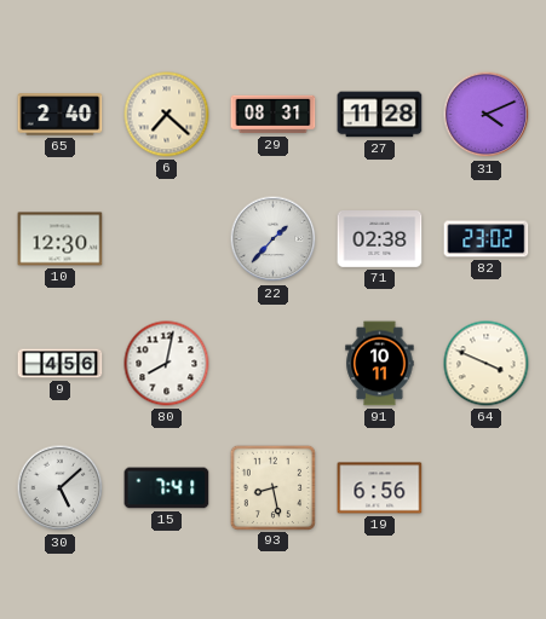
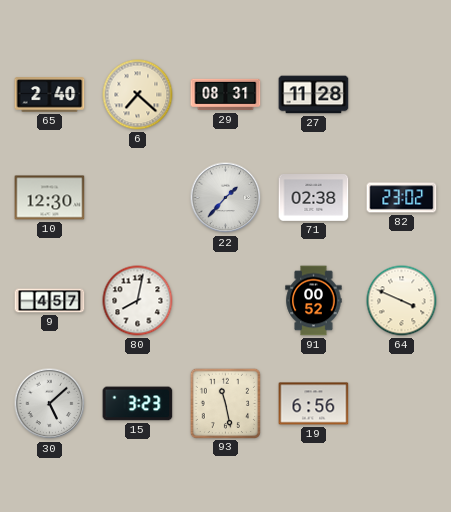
31: 4:11 -> none (487, 115)
9: 4:56 -> 4:57 (50, 301)
91: 10:11 -> 00:52 (314, 301)
15: 7:41 -> 3:23 (138, 404)
93: 8:28 -> 11:28 (225, 403)
